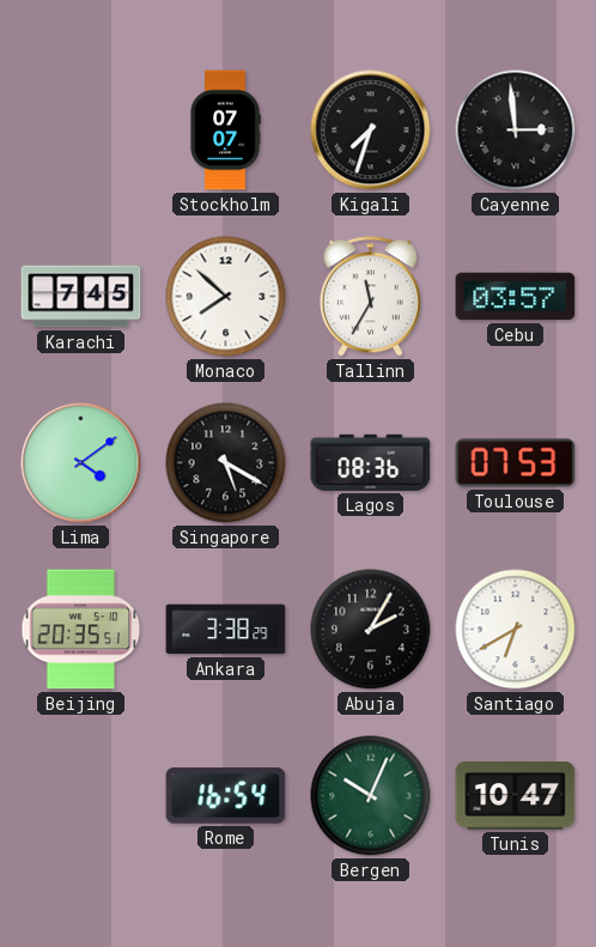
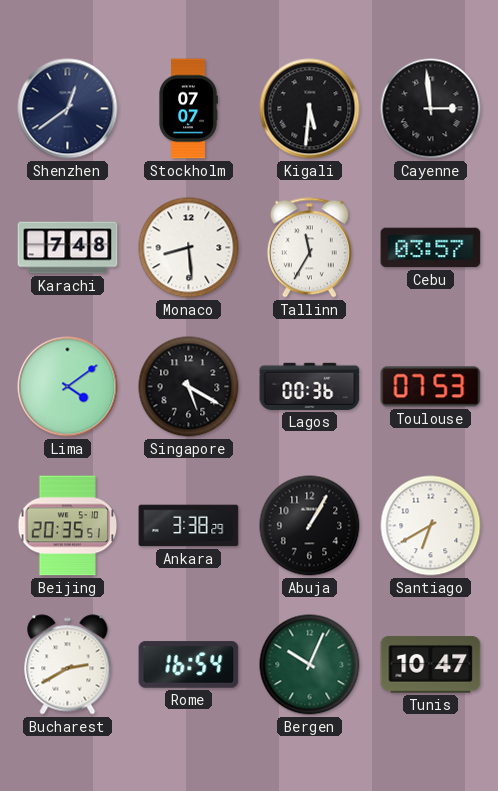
Shenzhen: none -> 12:39 (68, 109)
Kigali: 7:33 -> 5:31 (310, 109)
Karachi: 7:45 -> 7:48 (68, 248)
Monaco: 7:52 -> 8:29 (189, 248)
Lagos: 08:36 -> 00:36 (310, 386)
Abuja: 2:05 -> 1:05 (310, 526)
Bucharest: none -> 2:40 (68, 665)
